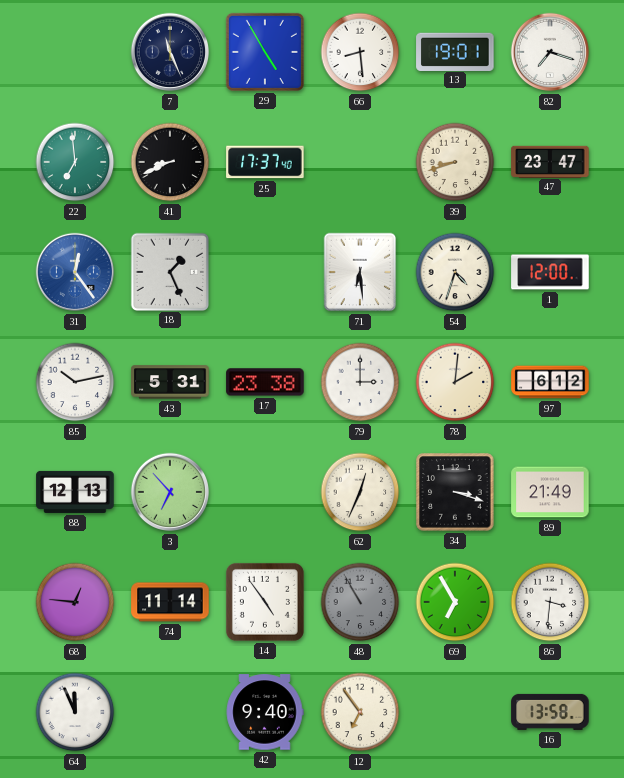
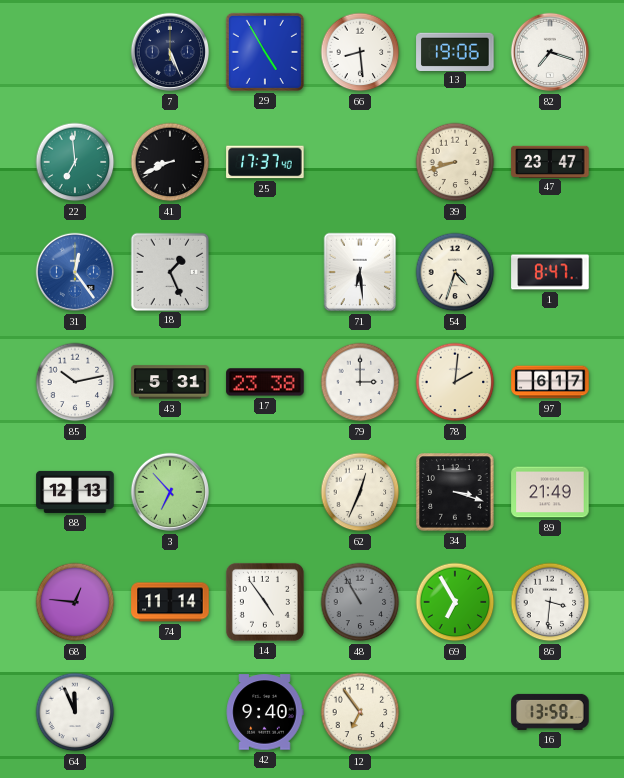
7: 11:26 -> 5:26 (170, 52)
13: 19:01 -> 19:06 (455, 51)
1: 12:00 -> 8:47 (550, 272)
97: 6:12 -> 6:17 (550, 382)
